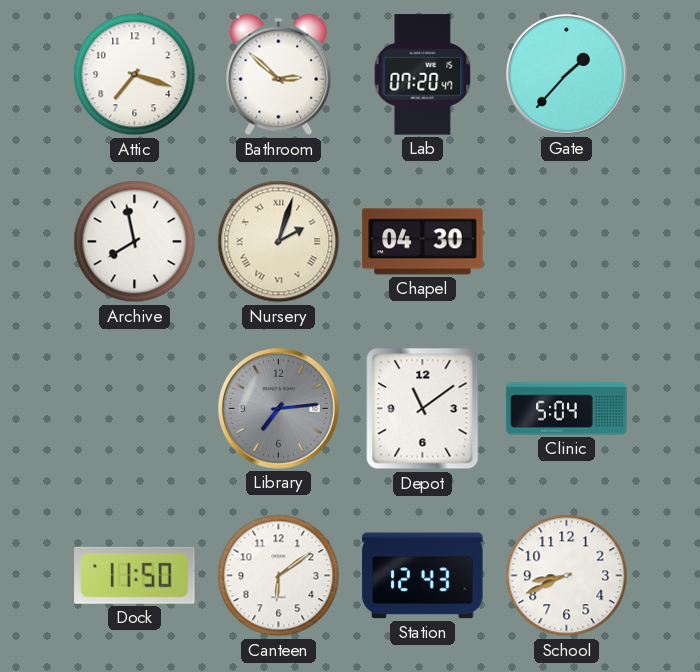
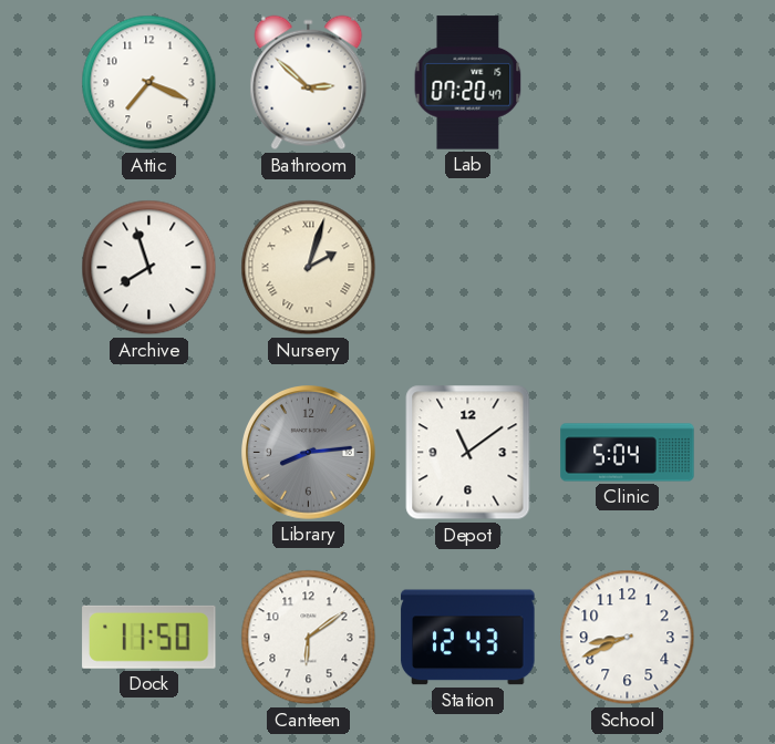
Attic: 7:18 -> 7:19 (149, 83)
Gate: 1:37 -> none (567, 75)
Archive: 7:58 -> 7:57 (149, 268)
Chapel: 04:30 -> none (423, 242)
Library: 7:14 -> 8:14 (309, 453)
